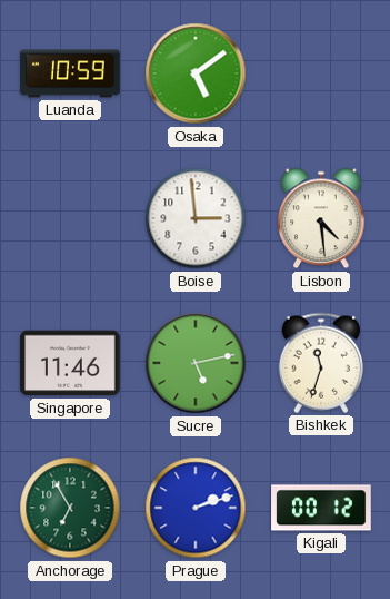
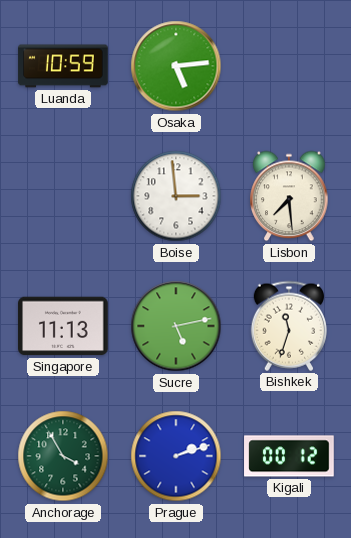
Osaka: 5:09 -> 5:14 (176, 66)
Lisbon: 4:29 -> 7:29 (289, 196)
Singapore: 11:46 -> 11:13 (63, 326)
Anchorage: 6:55 -> 3:55 (63, 456)
